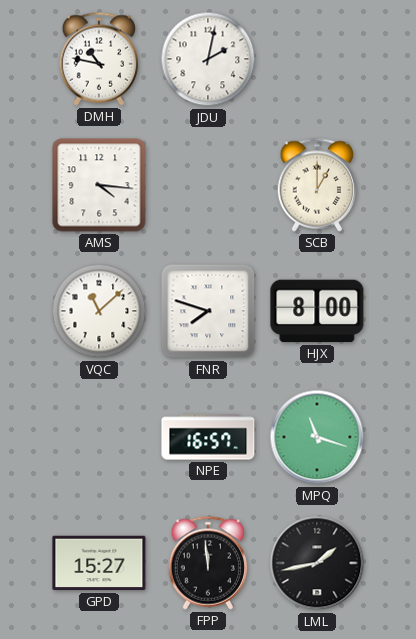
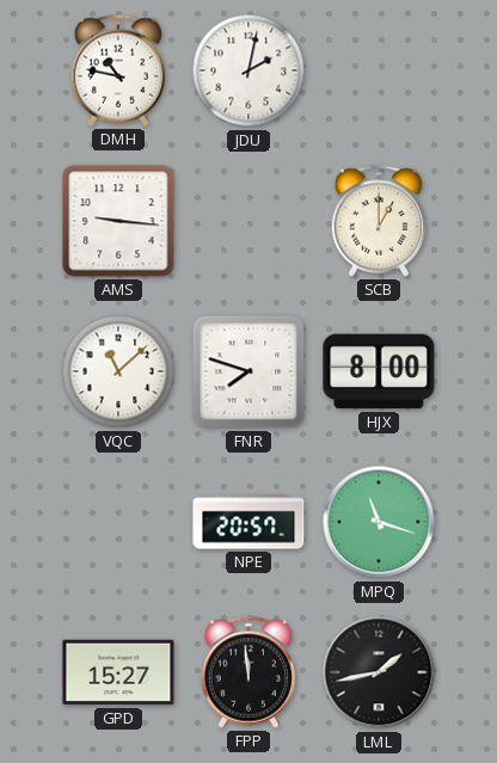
AMS: 4:16 -> 9:16 (118, 221)
NPE: 16:57 -> 20:57 (249, 522)
